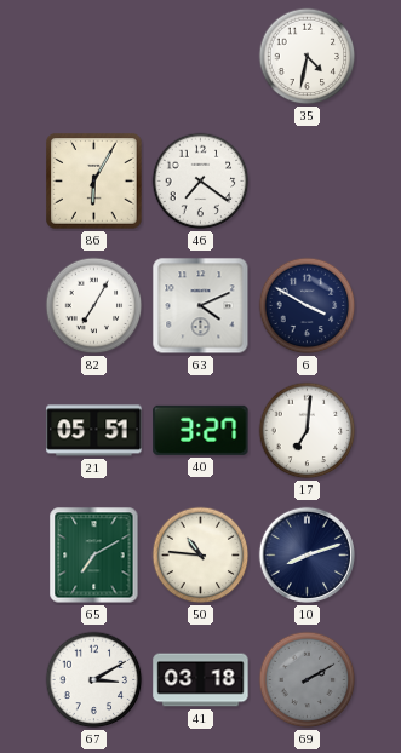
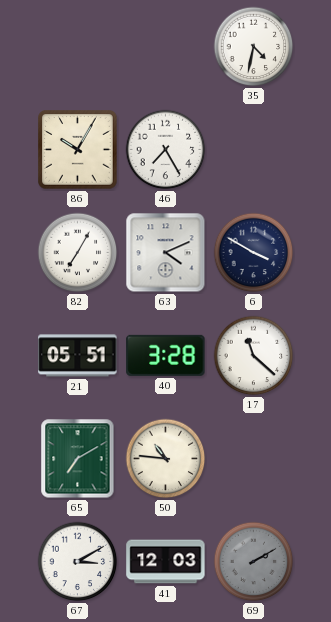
86: 6:05 -> 10:05 (78, 150)
46: 7:21 -> 7:25 (166, 150)
40: 3:27 -> 3:28 (166, 355)
17: 7:01 -> 11:22 (254, 356)
10: 8:12 -> none (307, 554)
41: 03:18 -> 12:03 (166, 562)
